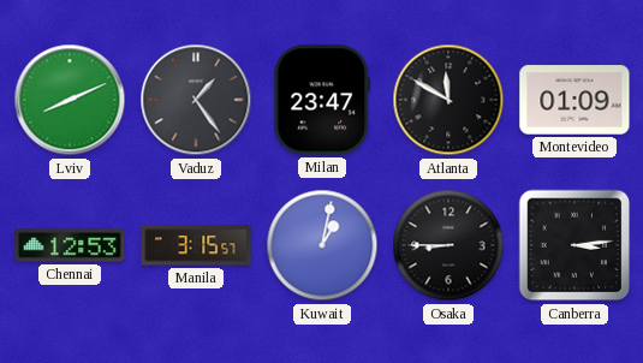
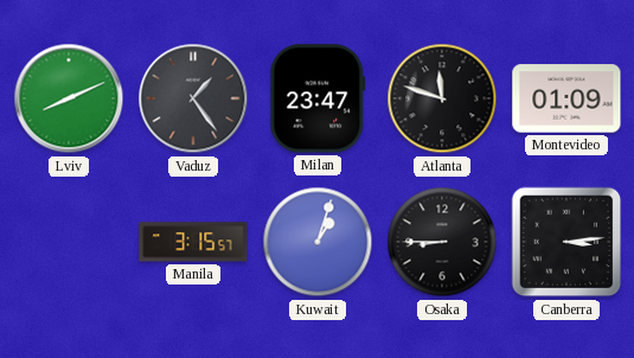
Atlanta: 11:50 -> 11:48 (442, 98)
Chennai: 12:53 -> none (70, 245)
Kuwait: 1:02 -> 1:03 (318, 242)
